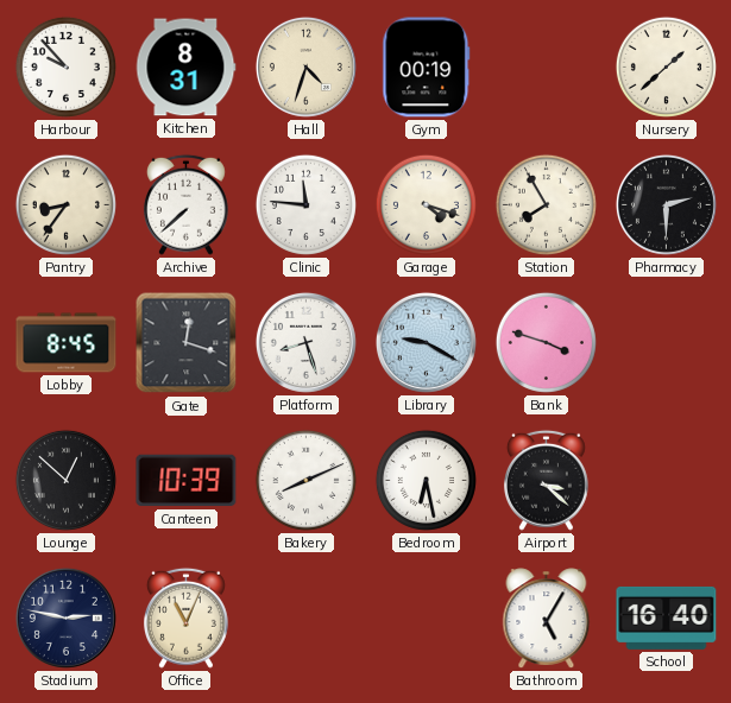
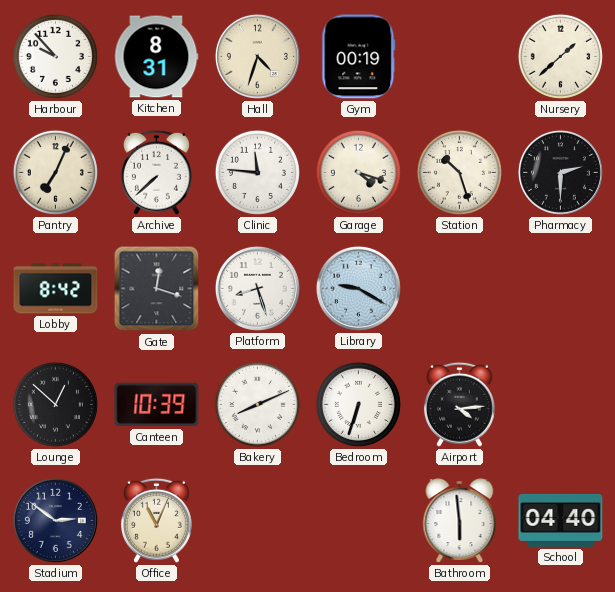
Pantry: 8:36 -> 7:04 (55, 172)
Station: 7:55 -> 10:27 (459, 172)
Lobby: 8:45 -> 8:42 (56, 289)
Bank: 3:48 -> none (546, 342)
Bedroom: 6:28 -> 6:33 (358, 404)
Airport: 3:22 -> 4:14 (459, 404)
Stadium: 2:47 -> 2:51 (55, 520)
Bathroom: 5:05 -> 5:59 (460, 521)
School: 16:40 -> 04:40 (561, 520)
